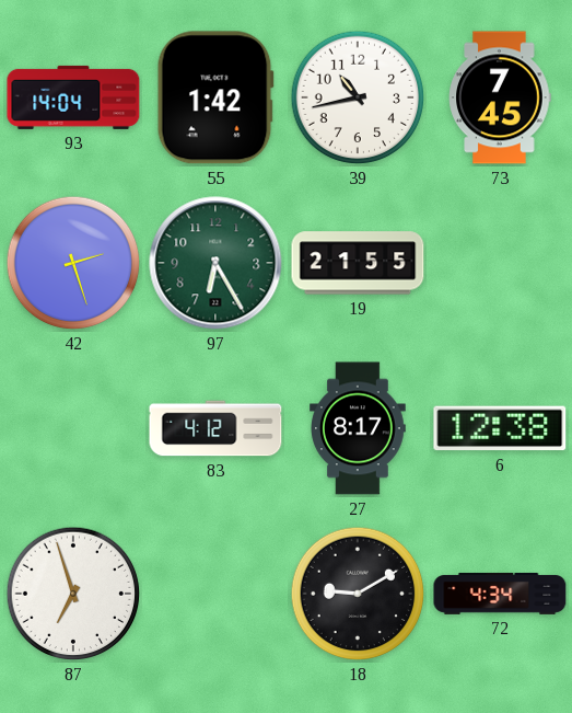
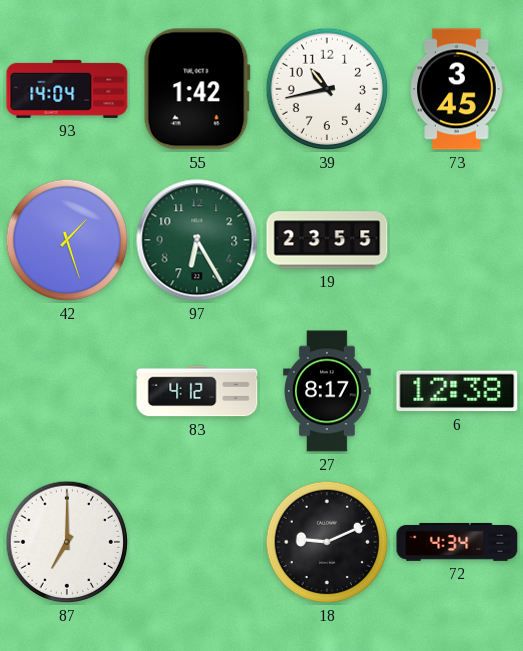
73: 7:45 -> 3:45 (457, 89)
42: 2:27 -> 1:27 (67, 240)
19: 21:55 -> 23:55 (327, 240)
87: 6:57 -> 7:00 (67, 542)
18: 9:10 -> 9:11 (327, 542)
